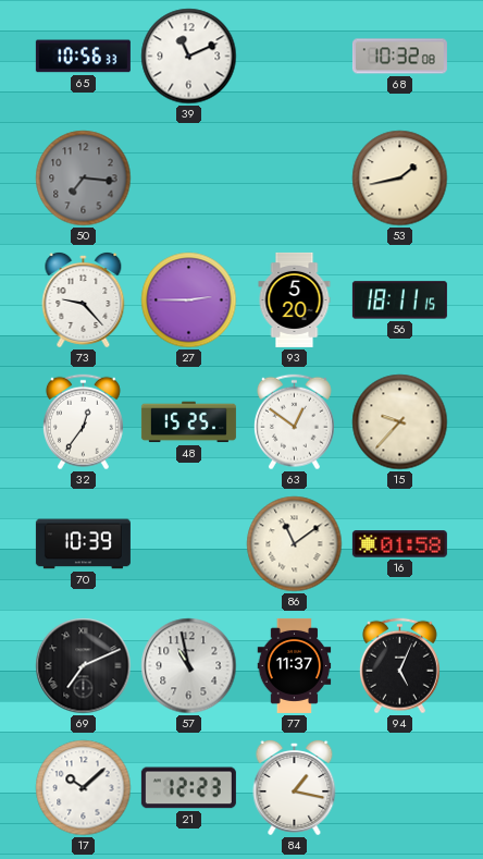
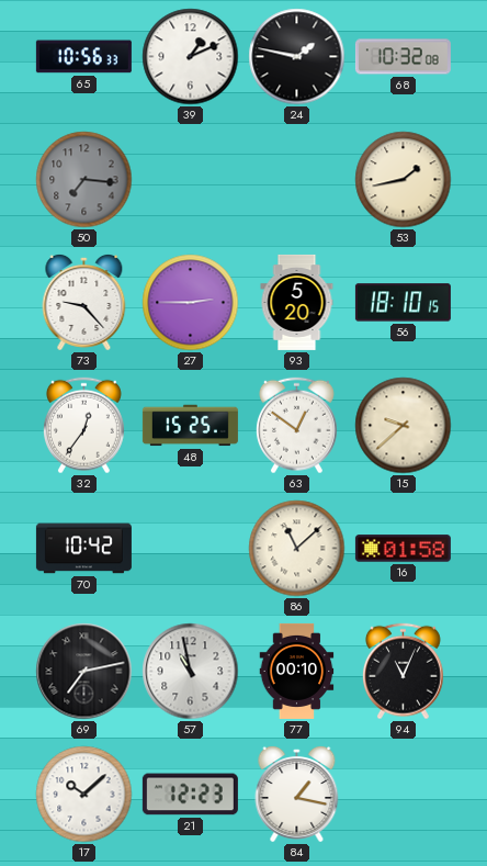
39: 11:11 -> 1:11 (191, 57)
24: none -> 1:47 (297, 57)
56: 18:11 -> 18:10 (403, 303)
15: 9:37 -> 9:38 (404, 426)
70: 10:39 -> 10:42 (83, 549)
86: 11:09 -> 11:08 (297, 549)
69: 7:11 -> 7:13 (84, 672)
77: 11:37 -> 00:10 (297, 671)
94: 5:04 -> 11:04 (403, 672)
